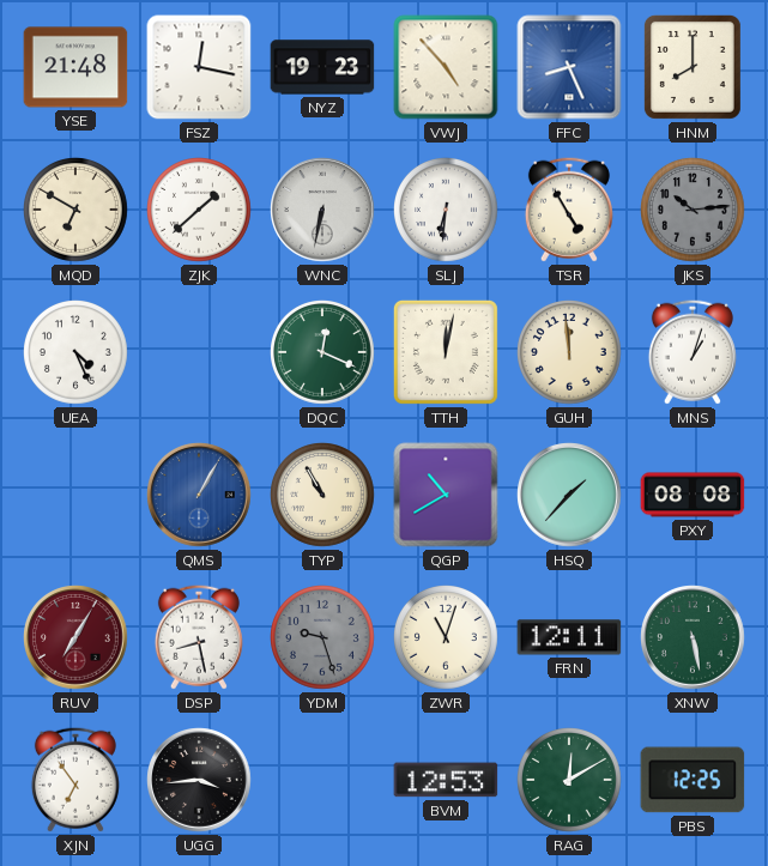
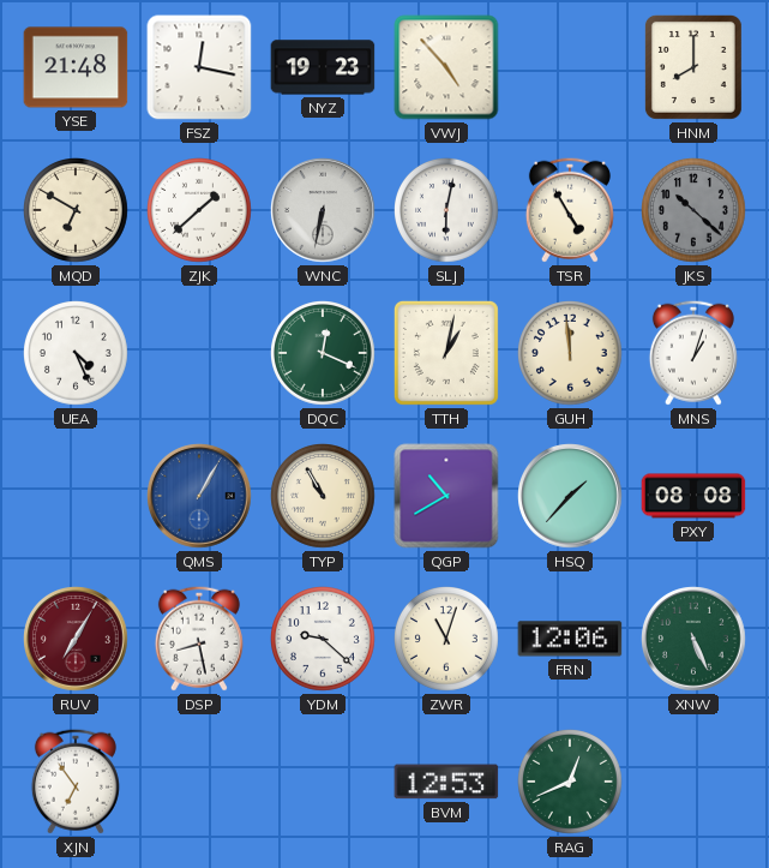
FFC: 8:26 -> none (569, 67)
SLJ: 6:31 -> 6:02 (447, 211)
JKS: 10:14 -> 10:22 (695, 211)
TTH: 12:02 -> 1:02 (446, 353)
YDM: 9:27 -> 9:22 (324, 640)
YDM dial: grey -> white (324, 640)
FRN: 12:11 -> 12:06 (570, 639)
XNW: 5:28 -> 5:26 (693, 639)
UGG: 3:44 -> none (199, 780)
RAG: 12:10 -> 12:41 (571, 783)
PBS: 12:25 -> none (693, 780)
